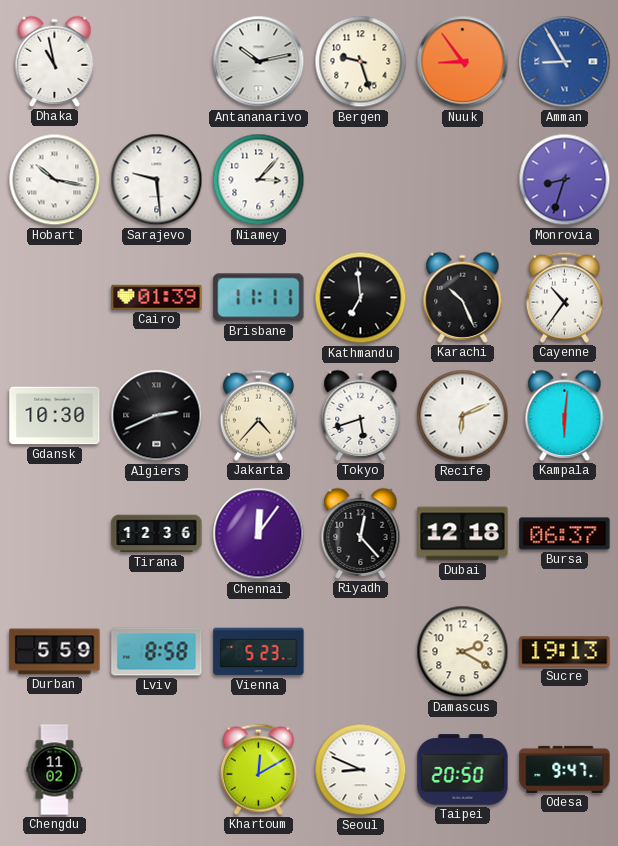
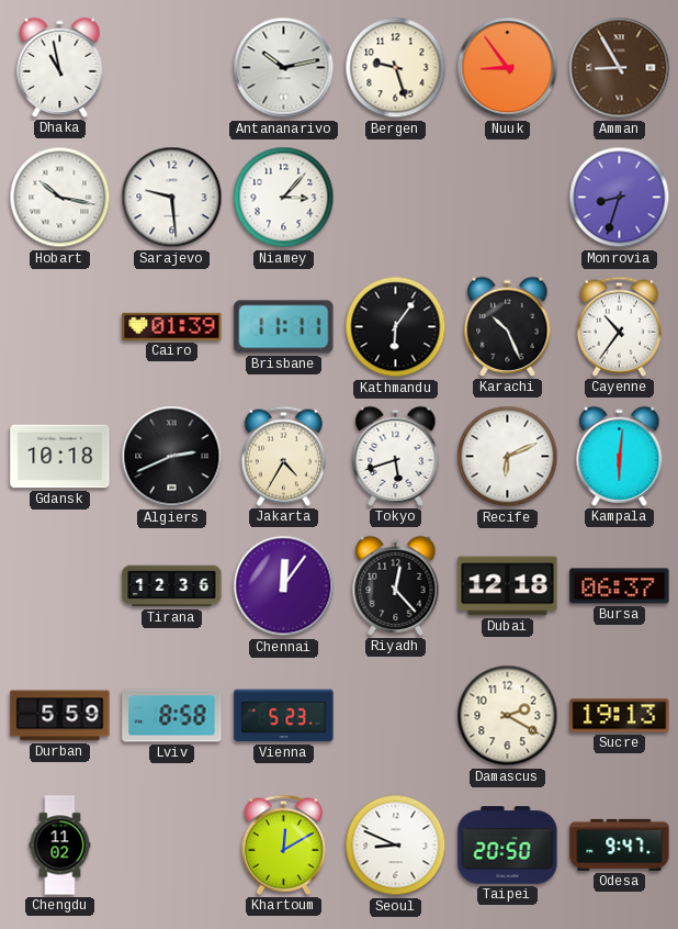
Amman dial: blue -> brown (620, 68)
Kathmandu: 6:59 -> 6:06 (396, 327)
Gdansk: 10:30 -> 10:18 (60, 457)
Jakarta: 4:37 -> 4:35 (283, 456)
